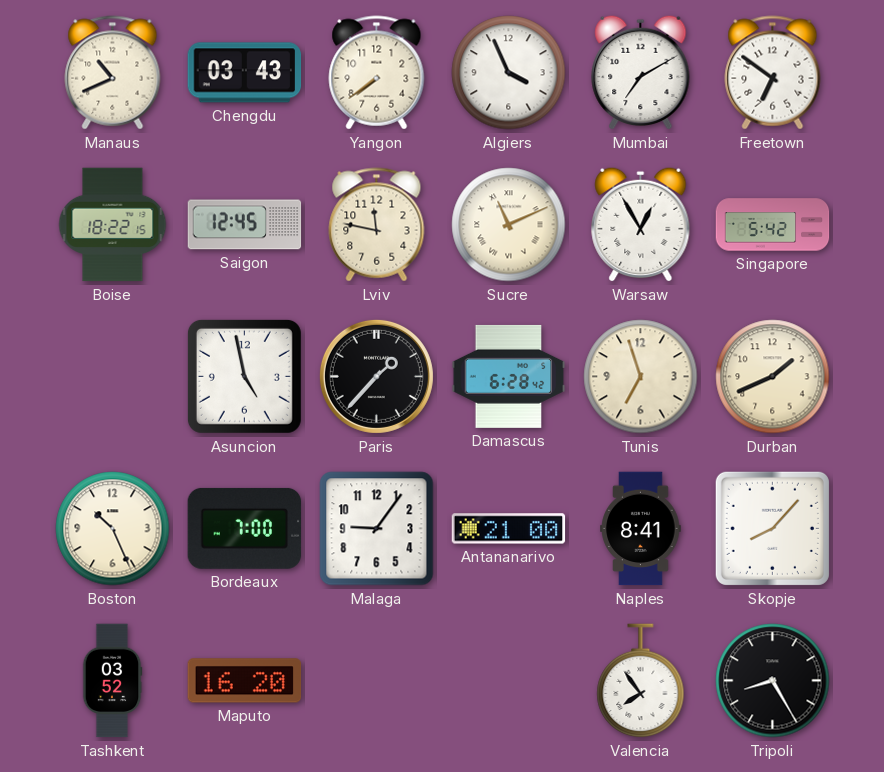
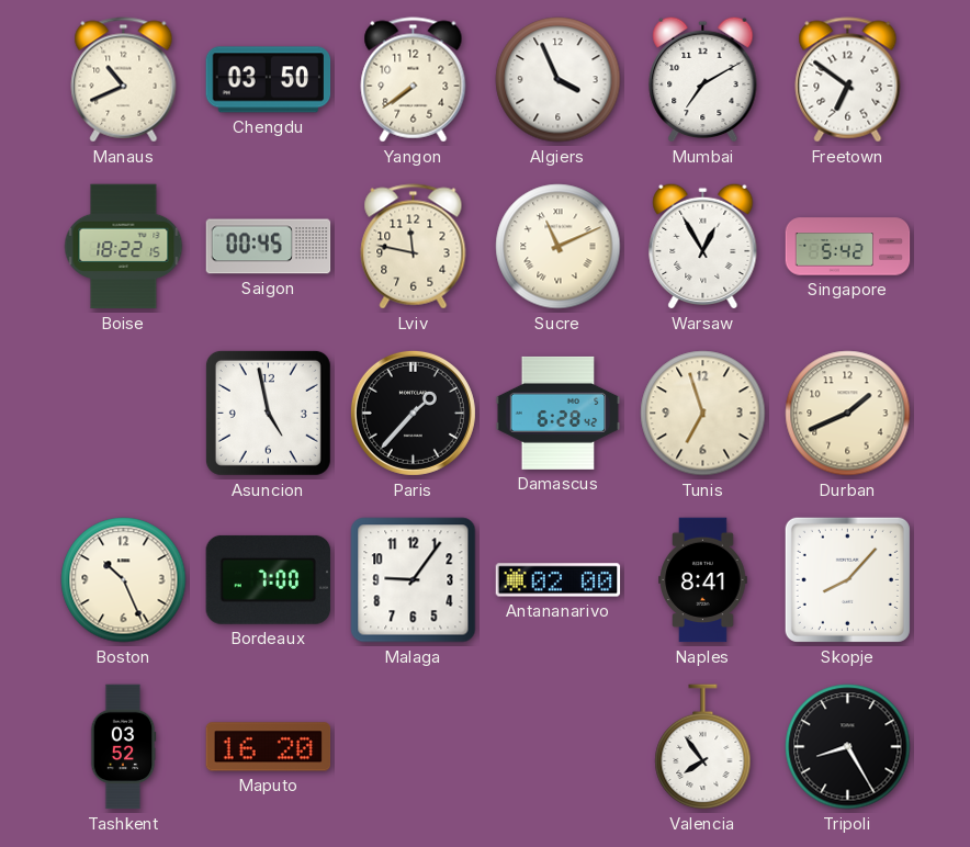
Chengdu: 03:43 -> 03:50 (269, 80)
Saigon: 12:45 -> 00:45 (269, 247)
Antananarivo: 21:00 -> 02:00 (559, 580)
